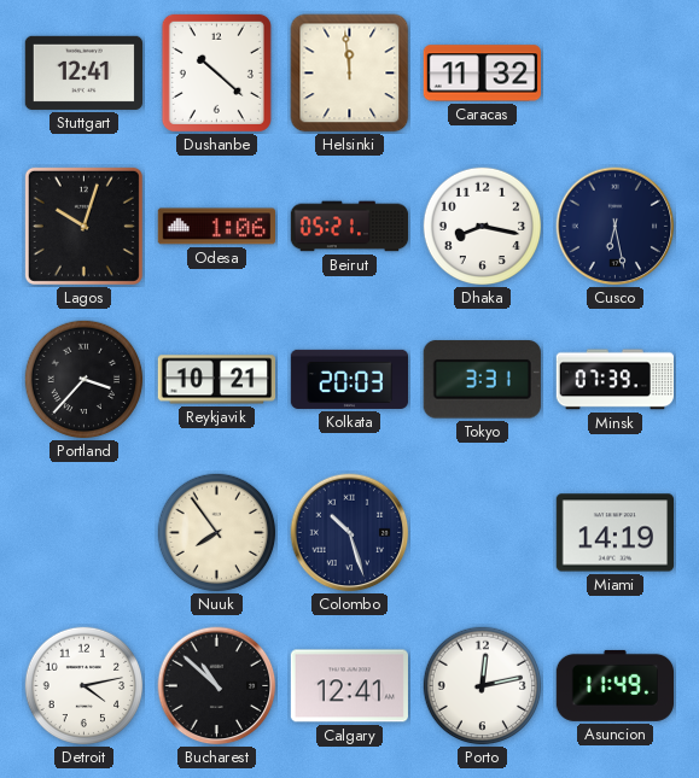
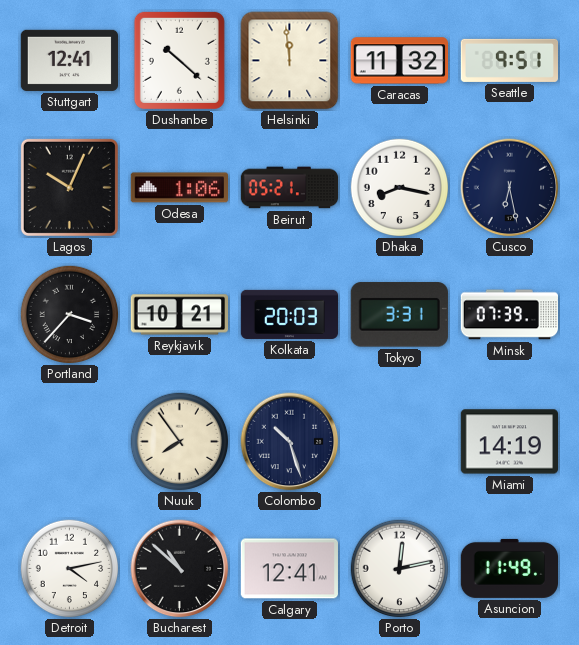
Seattle: none -> 9:51 (509, 60)
Lagos: 10:03 -> 10:04 (69, 187)
